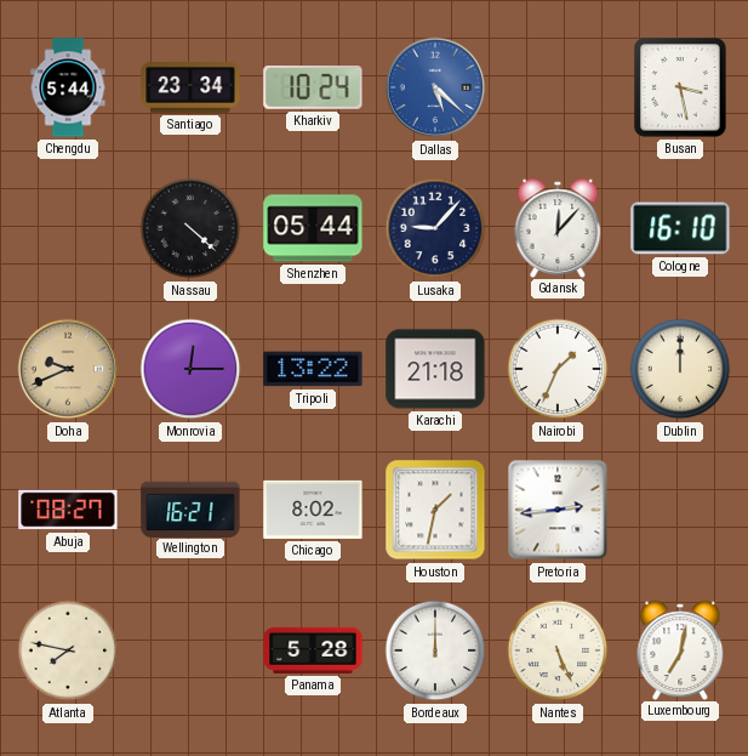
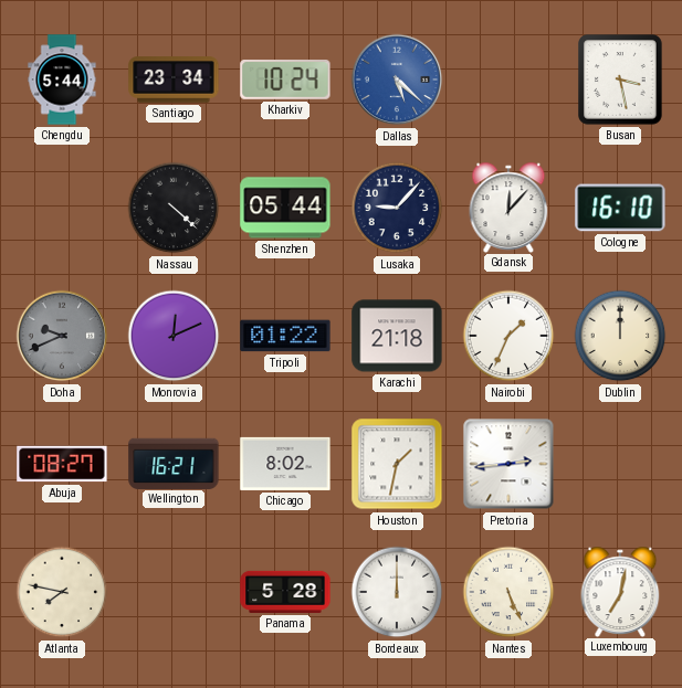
Doha dial: champagne -> grey (62, 336)
Monrovia: 12:15 -> 12:11 (174, 336)
Tripoli: 13:22 -> 01:22 (285, 336)
